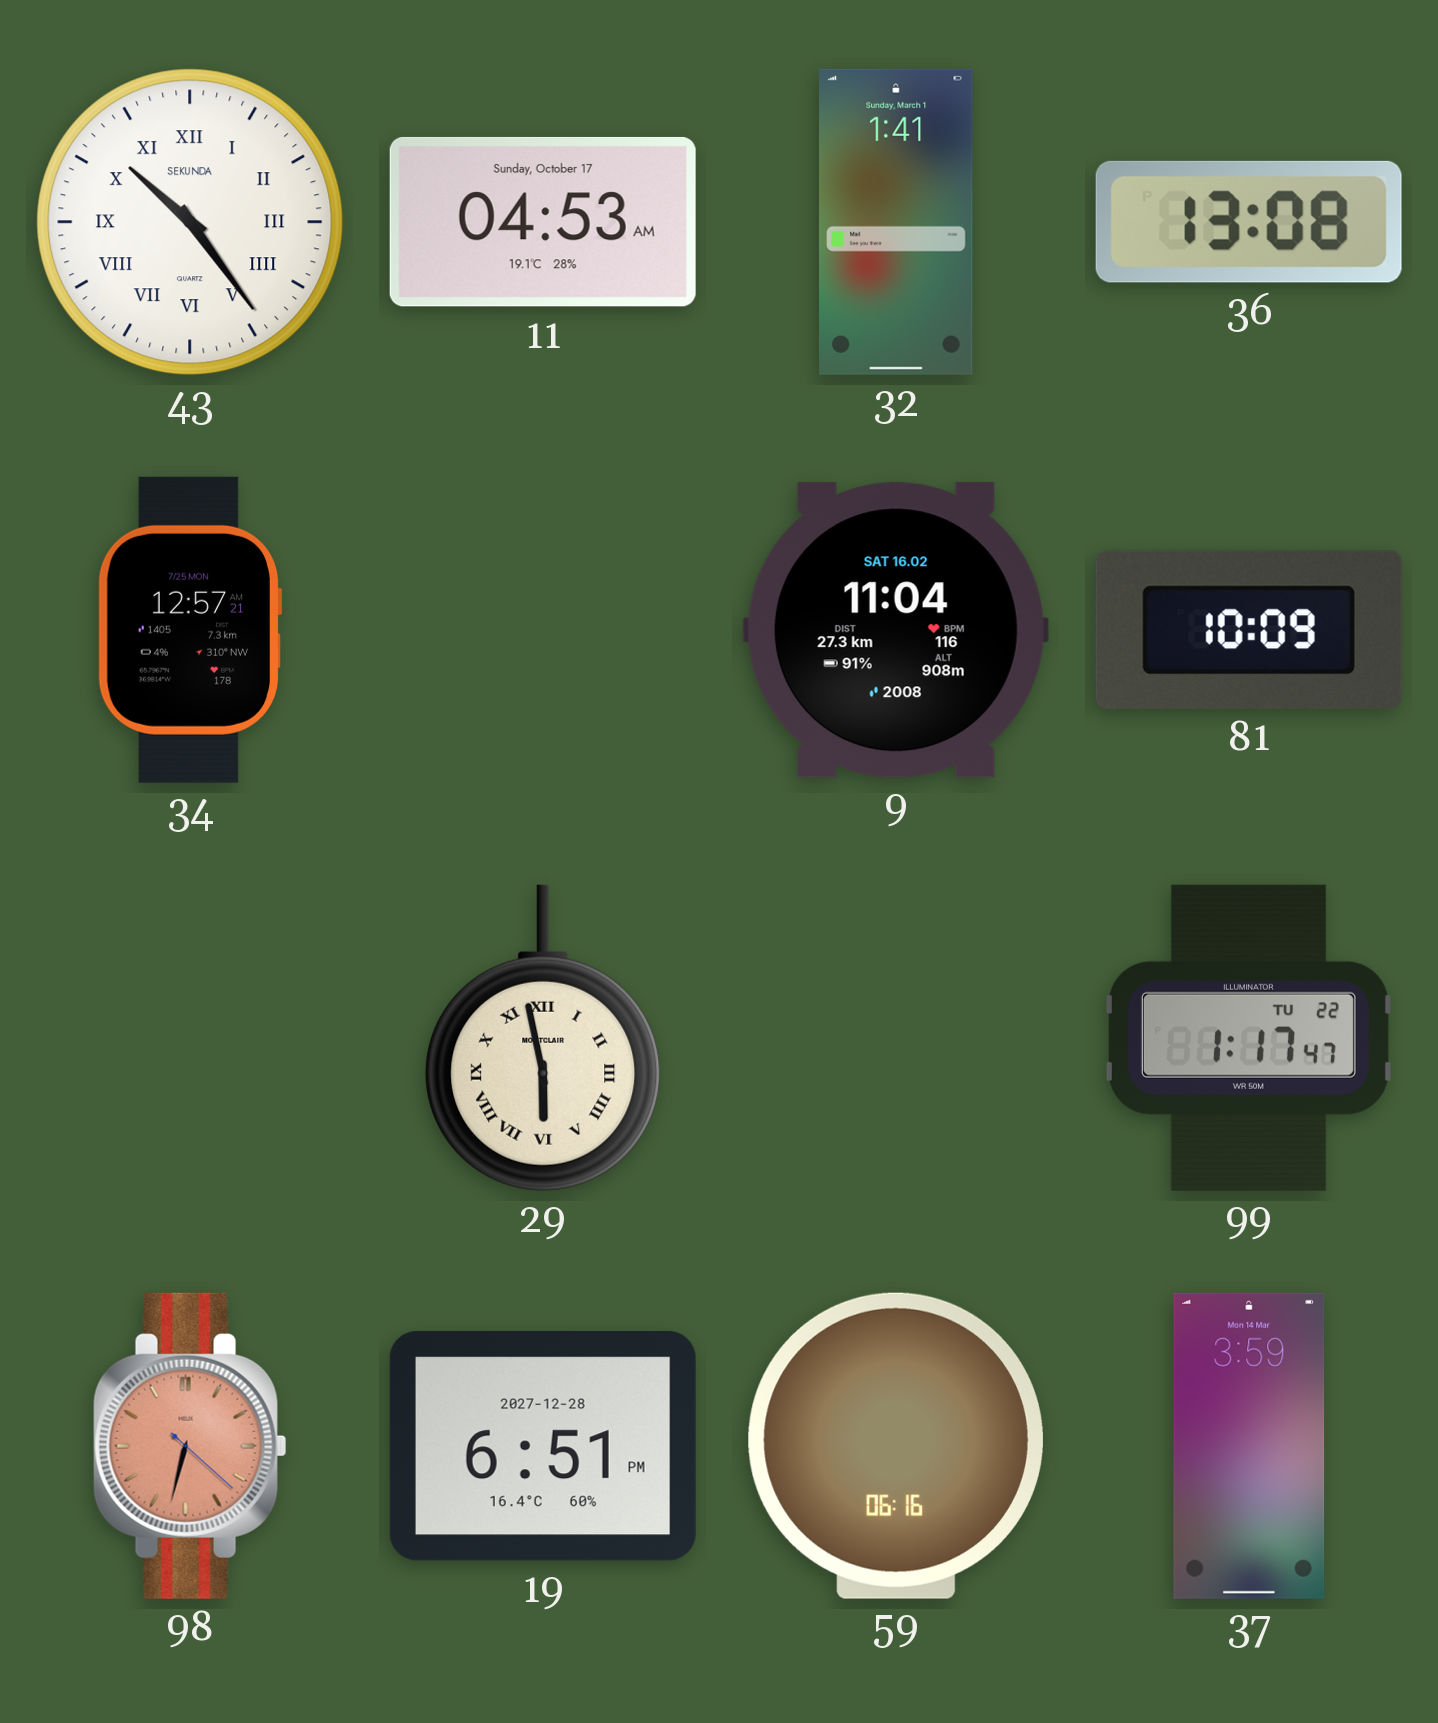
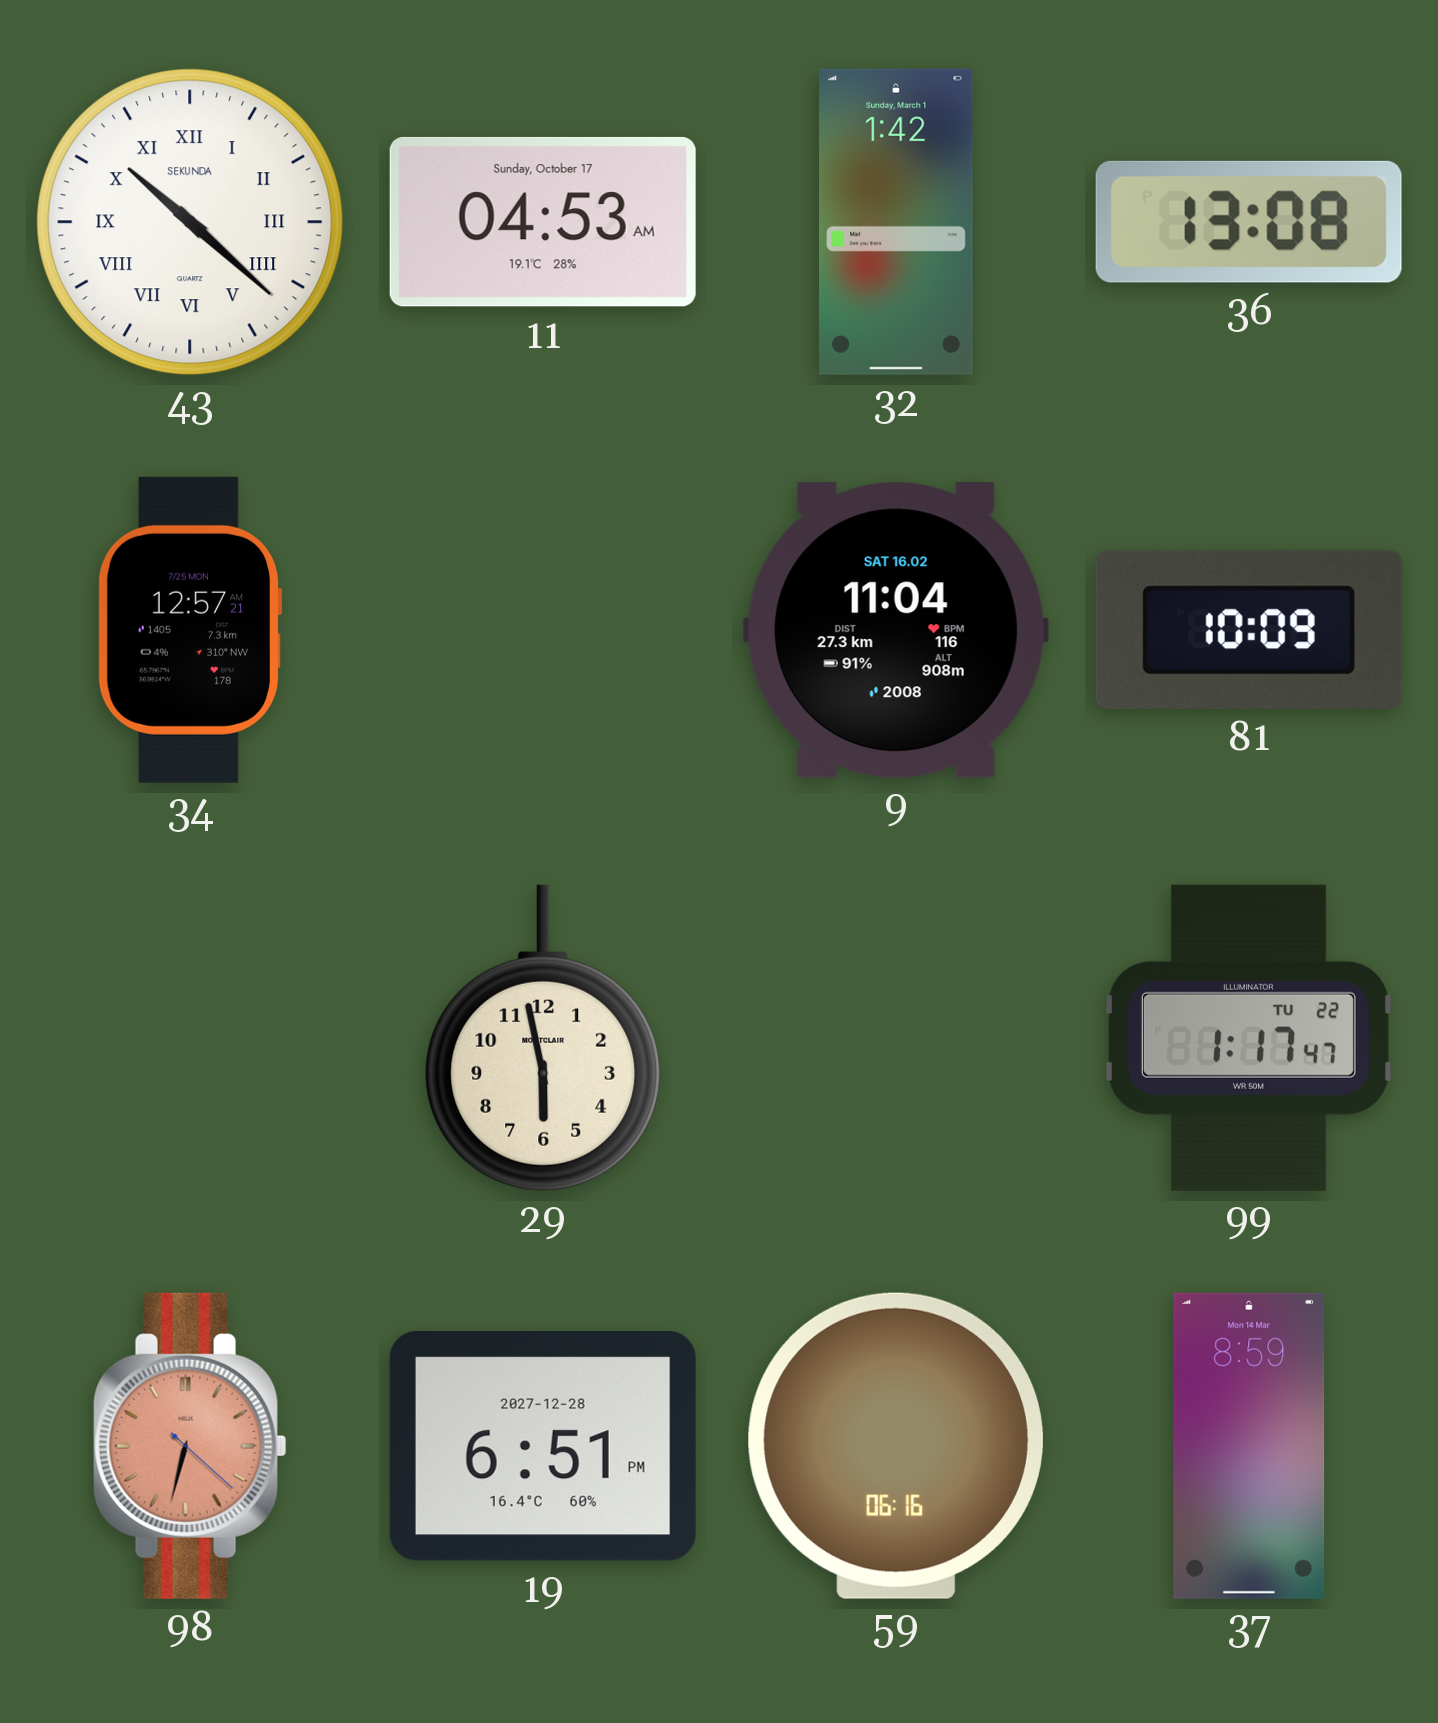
43: 10:24 -> 10:22 (190, 222)
32: 1:41 -> 1:42 (897, 222)
29 numerals: Roman -> Arabic (543, 1038)
37: 3:59 -> 8:59 (1249, 1446)
